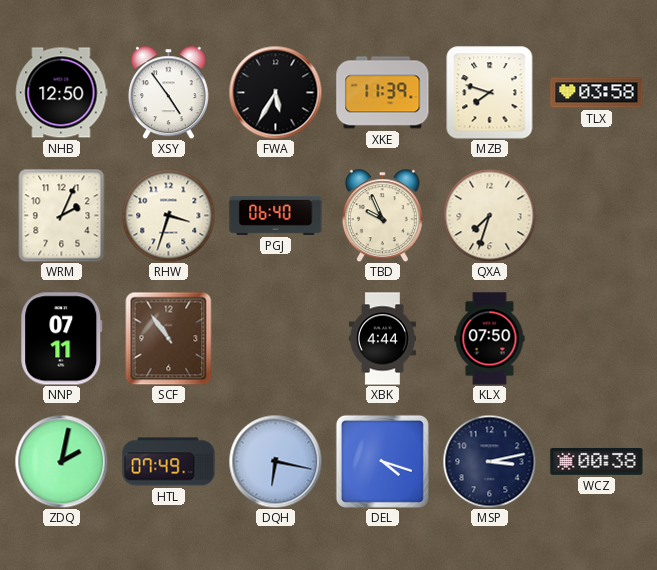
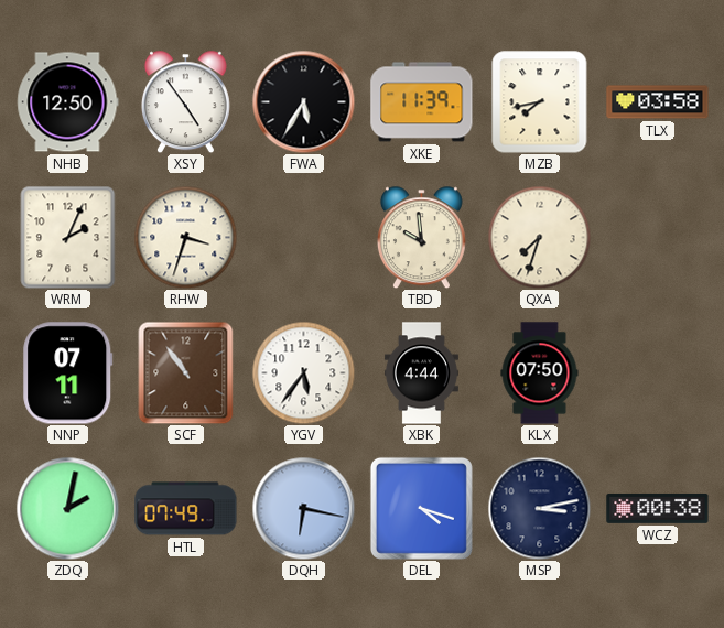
MZB: 7:48 -> 7:43 (540, 102)
PGJ: 06:40 -> none (276, 215)
TBD: 9:56 -> 9:59 (421, 237)
YGV: none -> 5:36 (303, 372)
